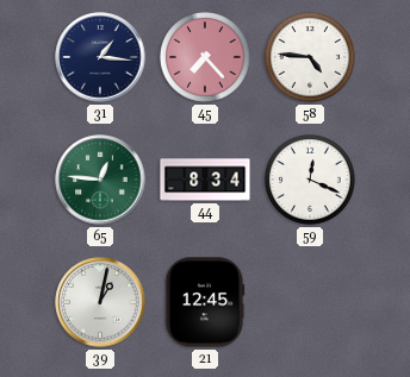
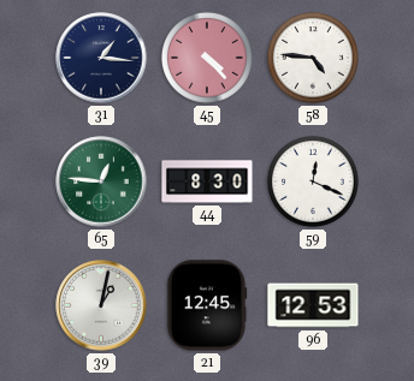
45: 7:23 -> 4:23 (207, 58)
44: 8:34 -> 8:30 (207, 181)
96: none -> 12:53 (313, 305)
